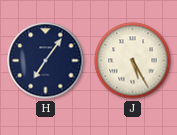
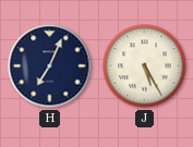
H: 7:06 -> 7:04 (50, 66)
